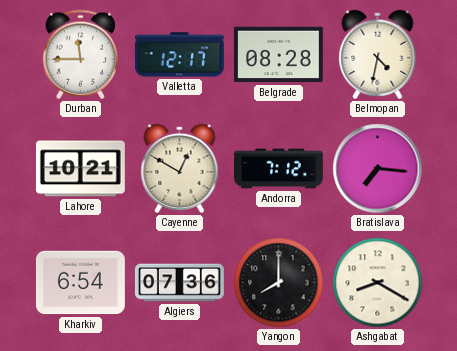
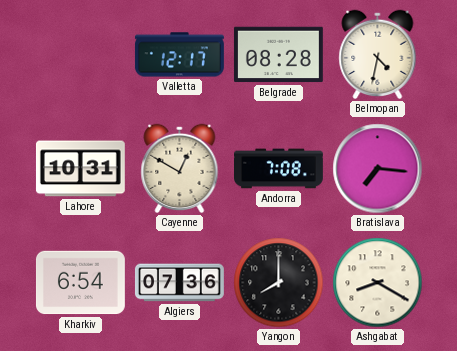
Durban: 11:45 -> none (80, 55)
Lahore: 10:21 -> 10:31 (80, 169)
Andorra: 7:12 -> 7:08 (279, 169)
